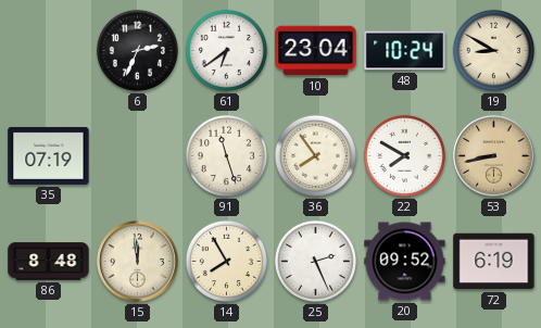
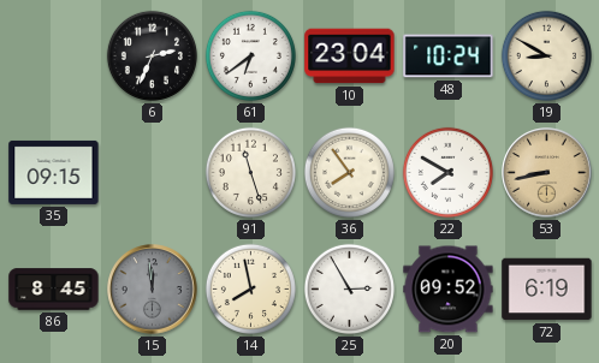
35: 07:19 -> 09:15 (54, 172)
86: 8:48 -> 8:45 (54, 290)
15 dial: cream -> grey (153, 290)
14: 7:55 -> 7:58 (250, 288)
25: 2:26 -> 2:55 (349, 288)
